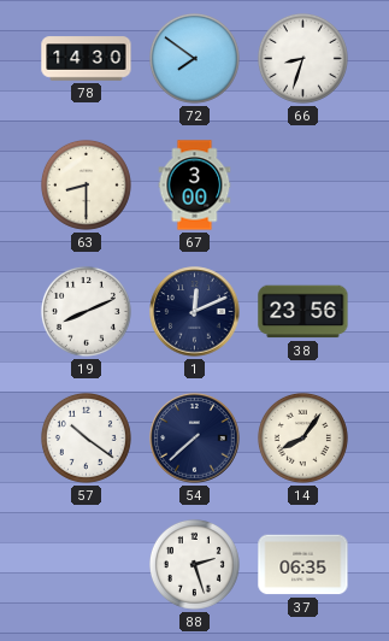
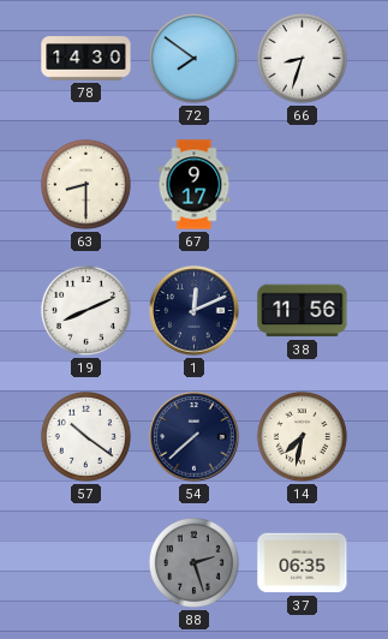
67: 3:00 -> 9:17 (195, 185)
38: 23:56 -> 11:56 (303, 311)
14: 8:06 -> 7:32 (302, 436)
88 dial: white -> grey (193, 562)
